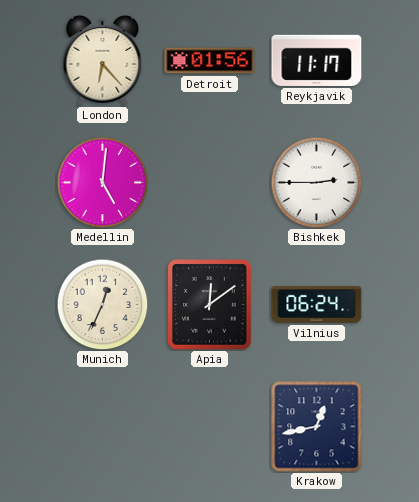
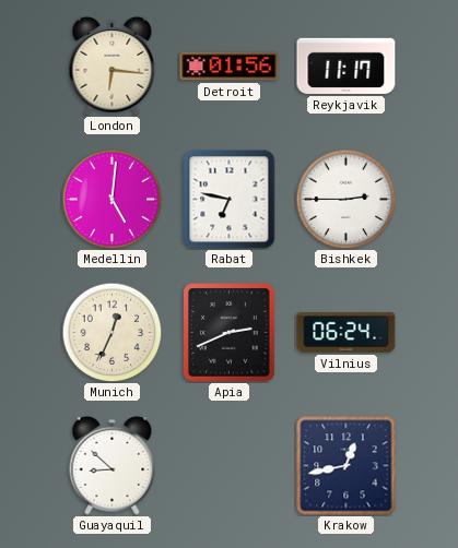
London: 6:23 -> 6:16 (113, 65)
Rabat: none -> 6:47 (230, 200)
Apia: 12:09 -> 2:41 (230, 333)
Guayaquil: none -> 8:52 (113, 465)
